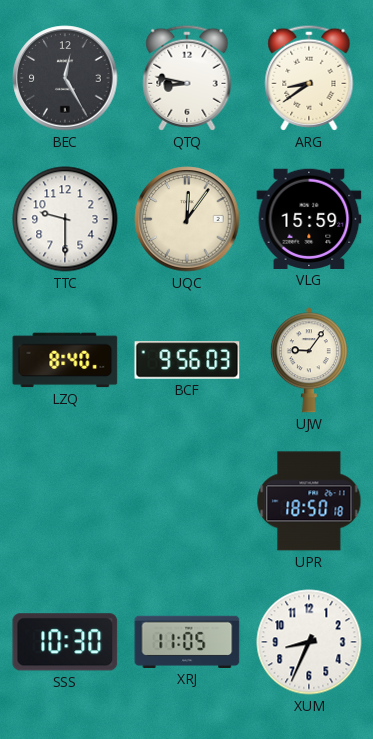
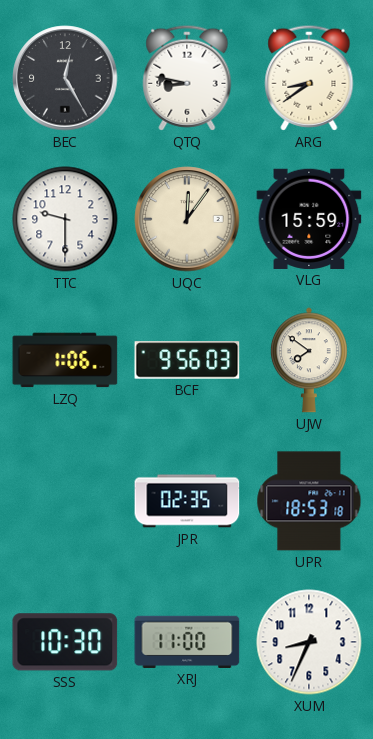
LZQ: 8:40 -> 1:06 (65, 360)
UJW: 9:06 -> 7:51 (309, 360)
JPR: none -> 02:35 (187, 501)
UPR: 18:50 -> 18:53 (309, 501)
XRJ: 11:05 -> 11:00 (187, 642)
